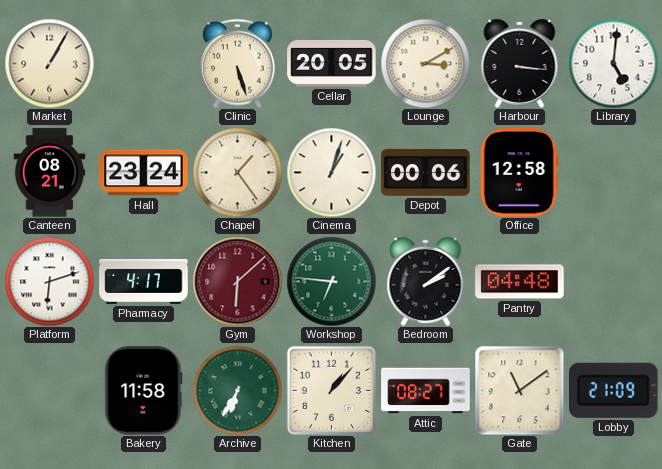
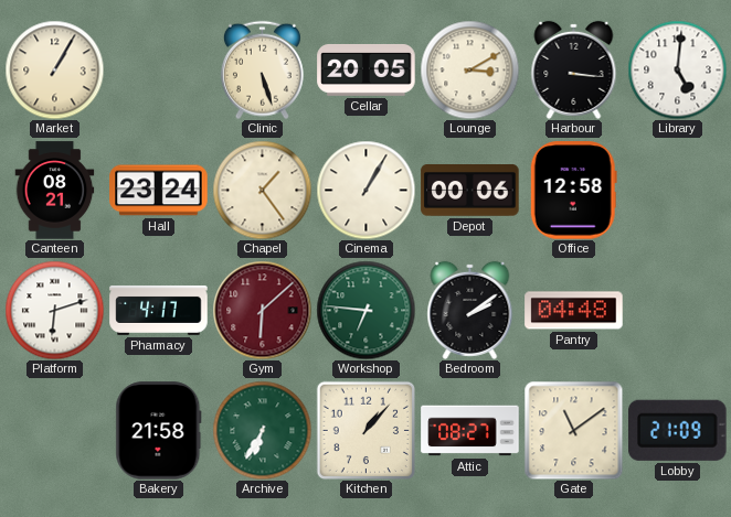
Cinema: 1:03 -> 1:05 (365, 190)
Bakery: 11:58 -> 21:58 (159, 431)
